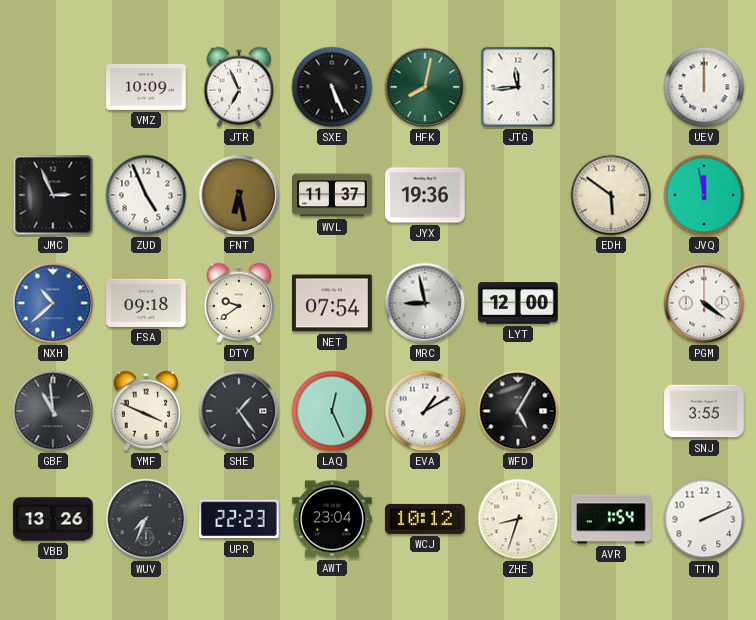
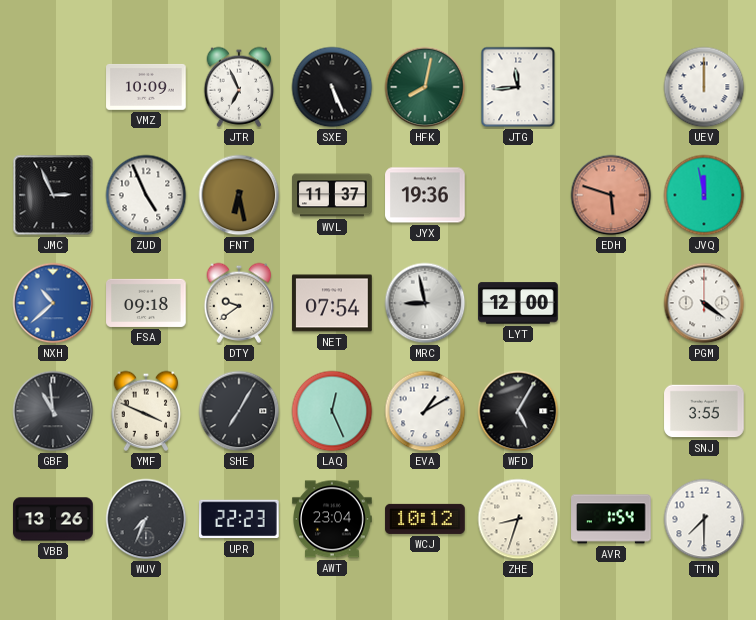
EDH: 5:51 -> 5:48 (611, 195)
EDH dial: cream -> salmon (611, 195)
SHE: 1:24 -> 7:05 (239, 411)
TTN: 2:11 -> 7:30 (704, 519)
